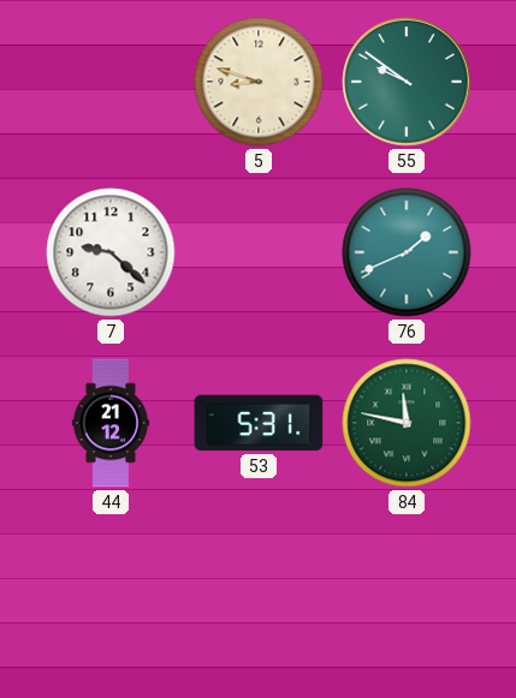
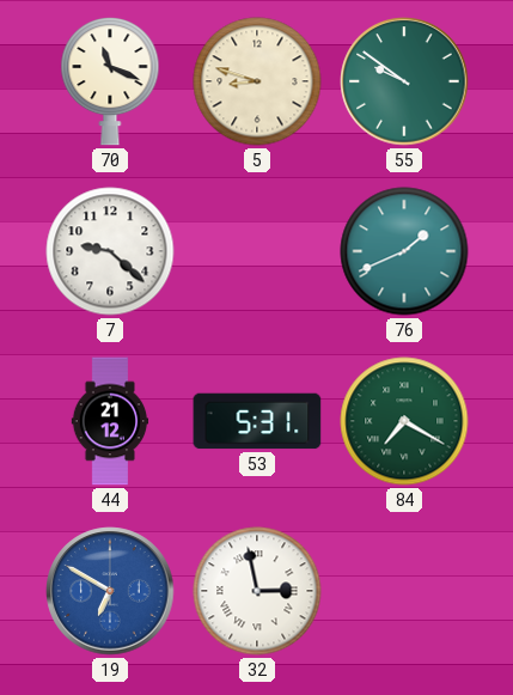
70: none -> 11:19 (110, 81)
84: 11:47 -> 7:20 (404, 421)
19: none -> 6:50 (110, 591)
32: none -> 2:58 (257, 591)
